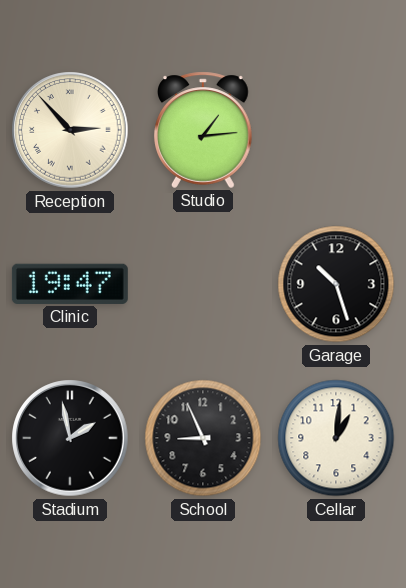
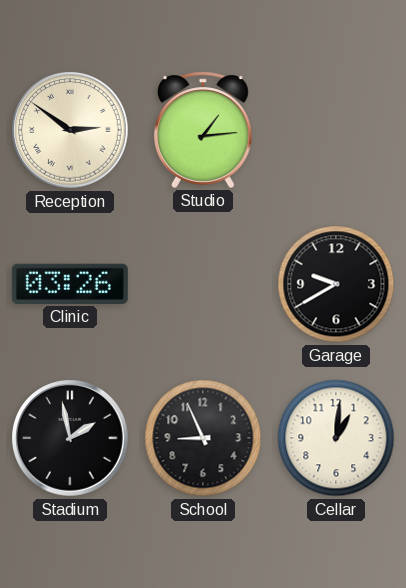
Reception: 2:53 -> 2:51 (70, 130)
Clinic: 19:47 -> 03:26 (70, 284)
Garage: 10:27 -> 9:40 (336, 284)
